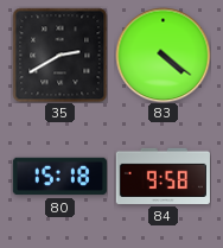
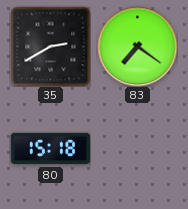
83: 4:21 -> 7:21 (137, 46)
84: 9:58 -> none (163, 176)
